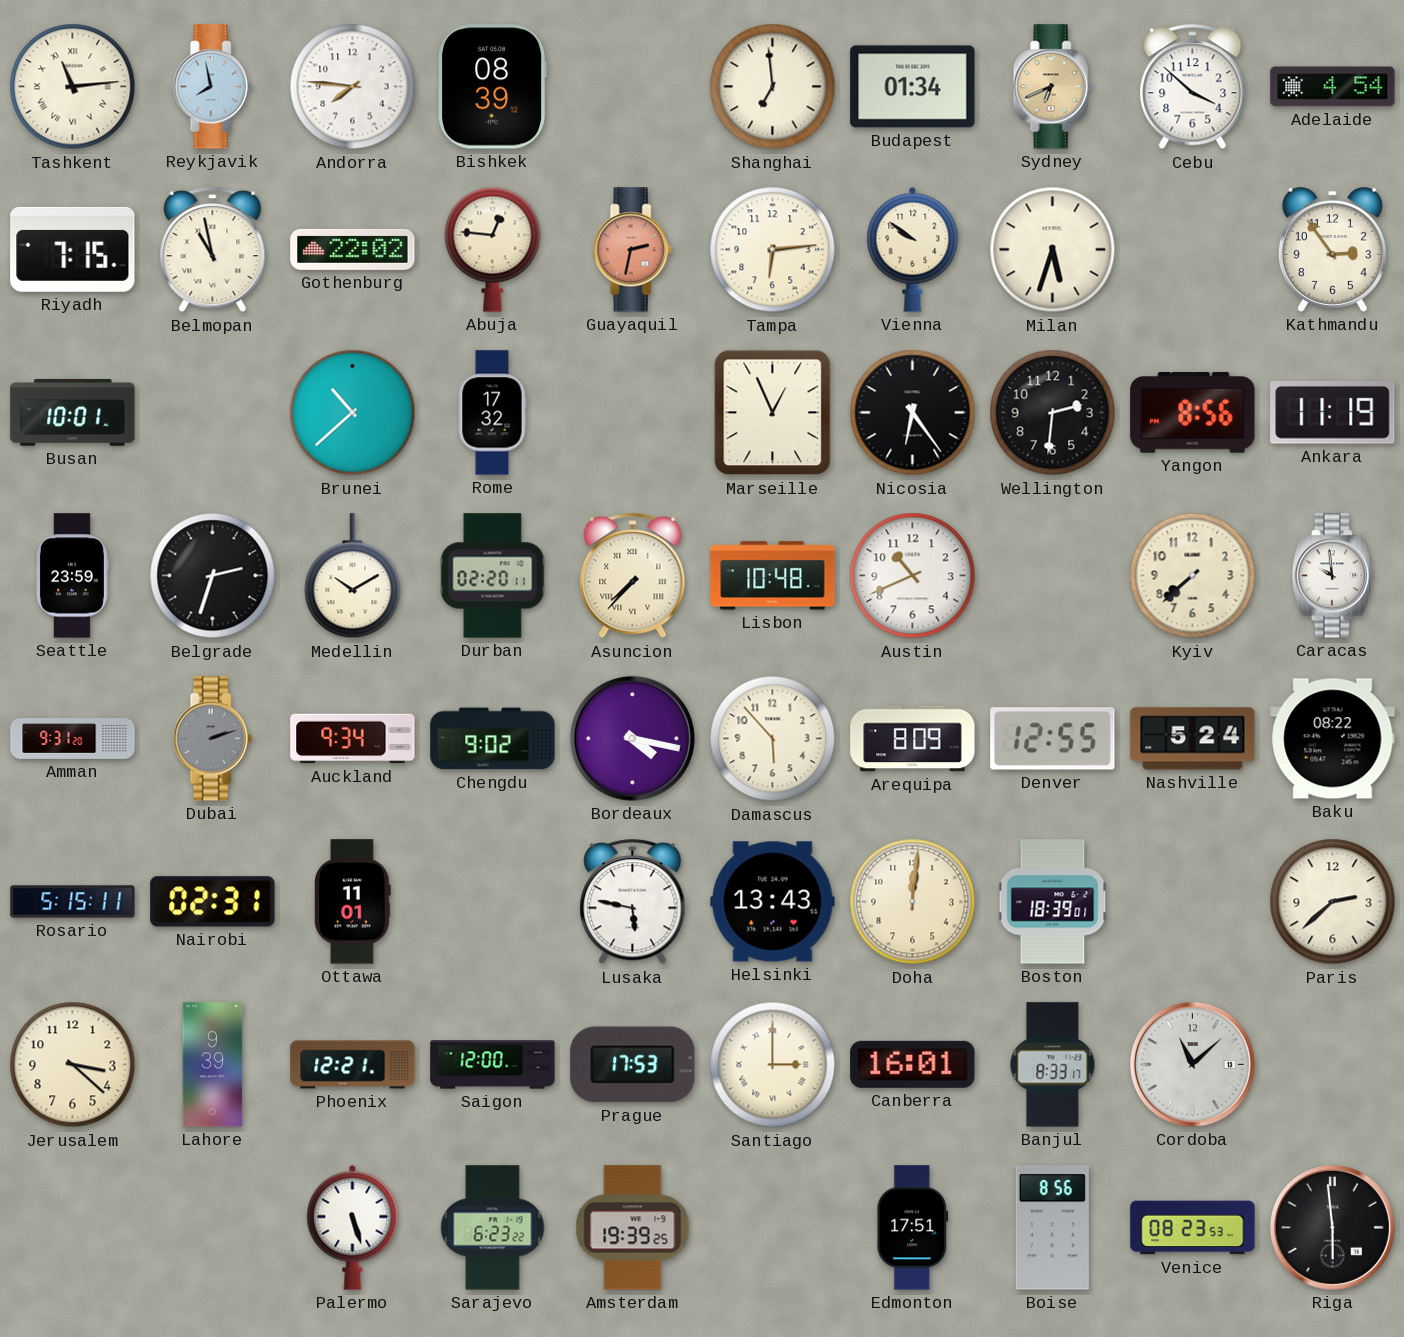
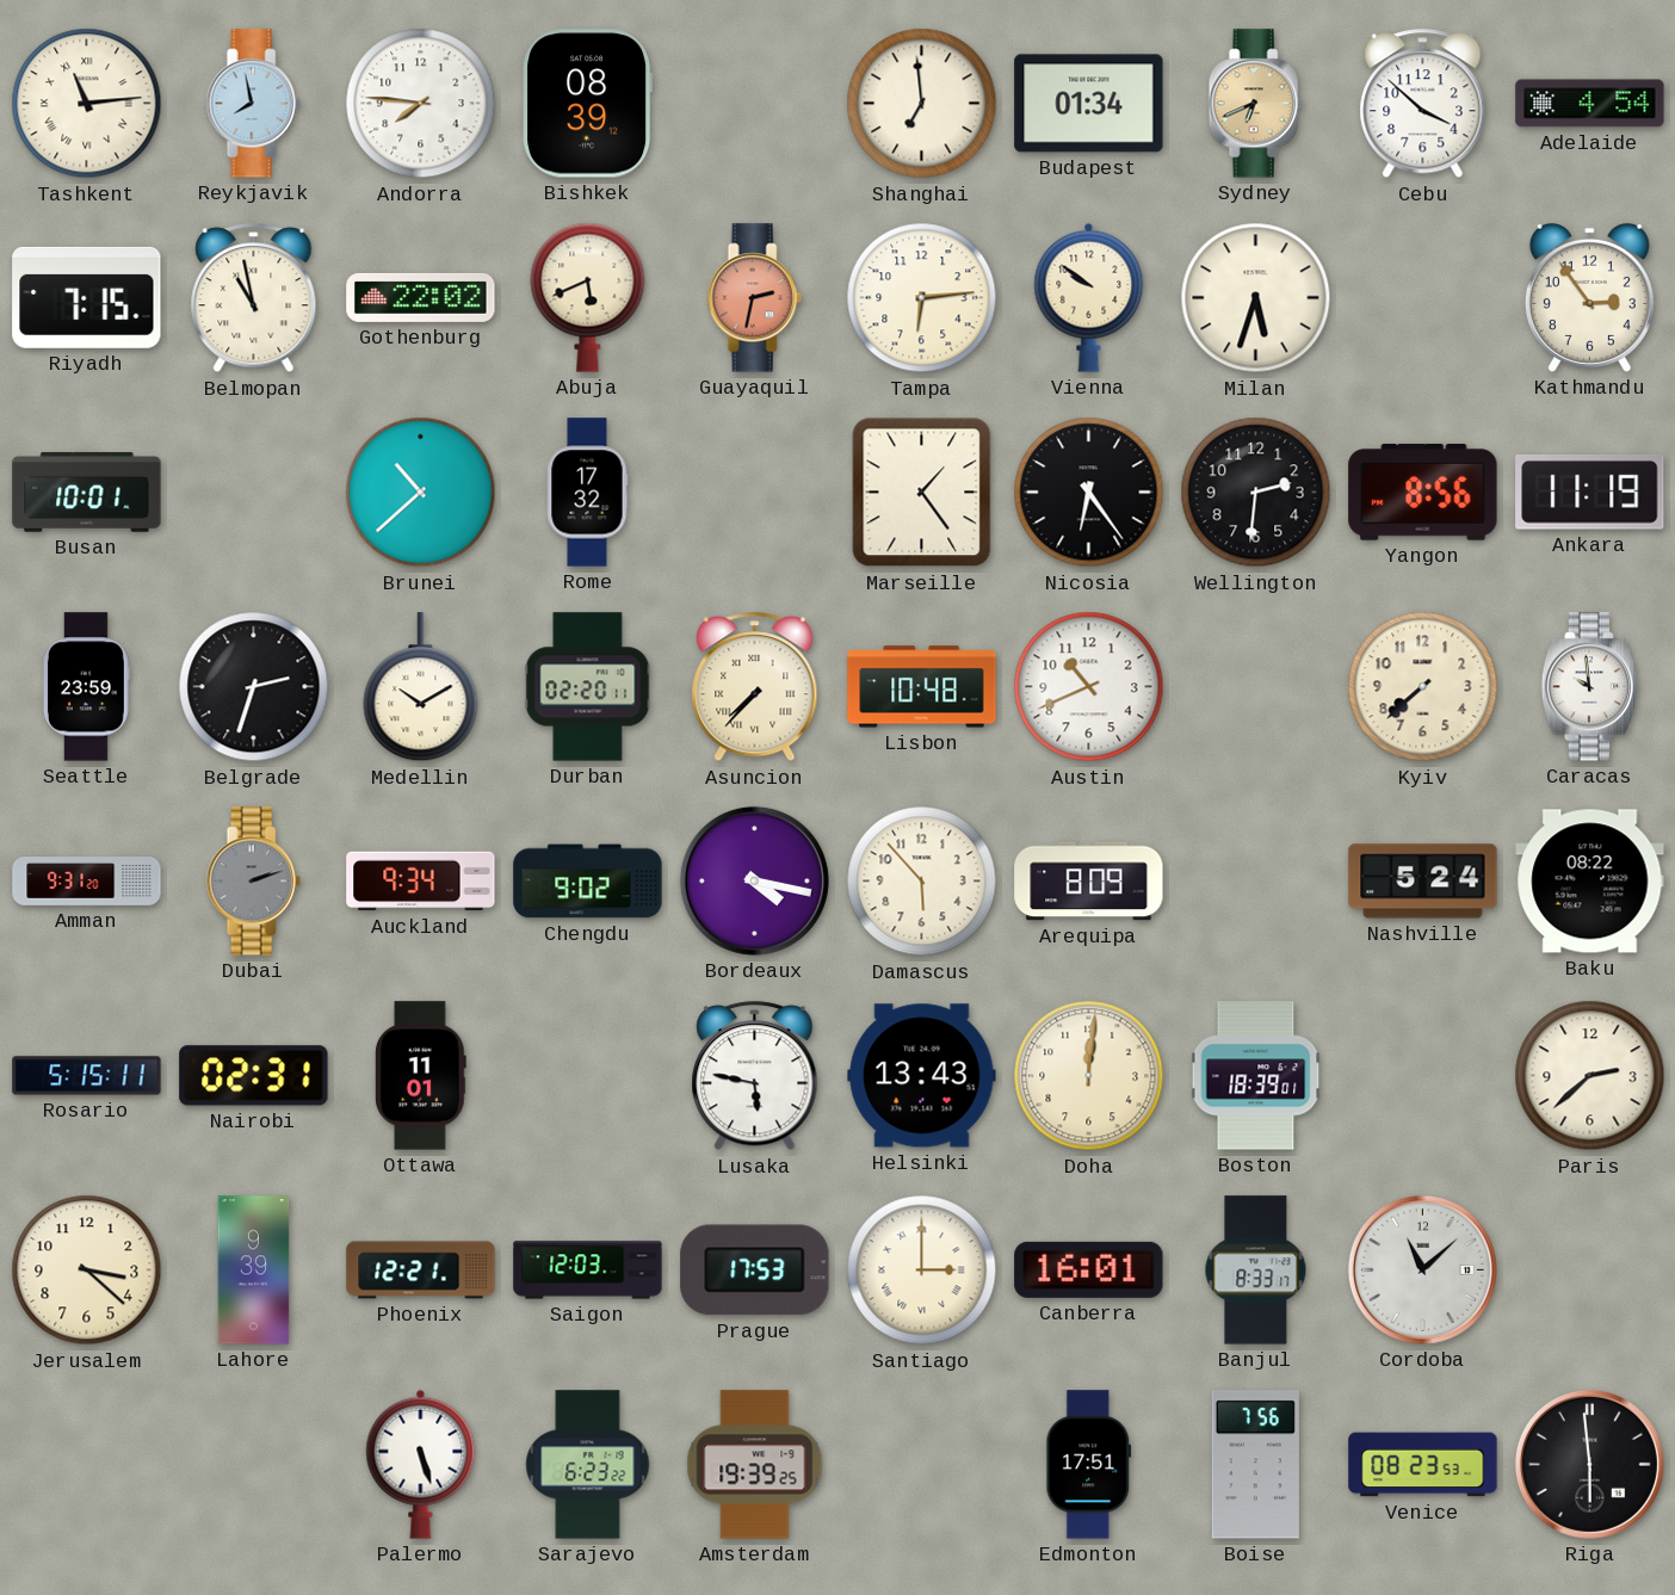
Abuja: 12:46 -> 5:41 (588, 297)
Marseille: 12:56 -> 1:24 (922, 493)
Denver: 12:55 -> none (1053, 739)
Saigon: 12:00 -> 12:03 (588, 1271)
Boise: 8:56 -> 7:56 (1255, 1465)
